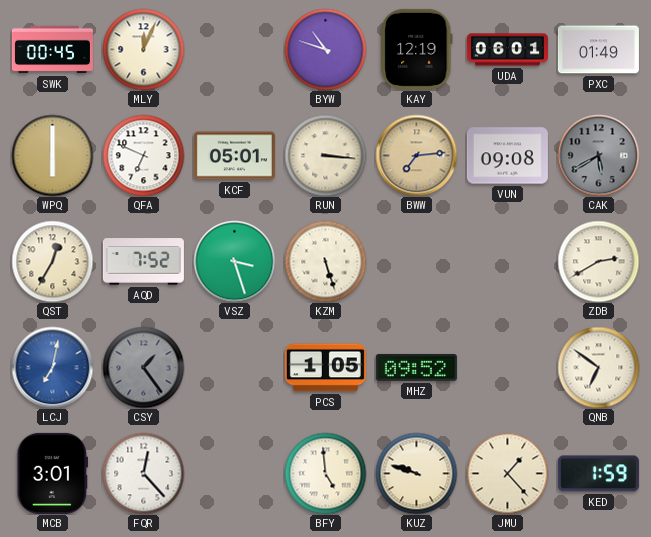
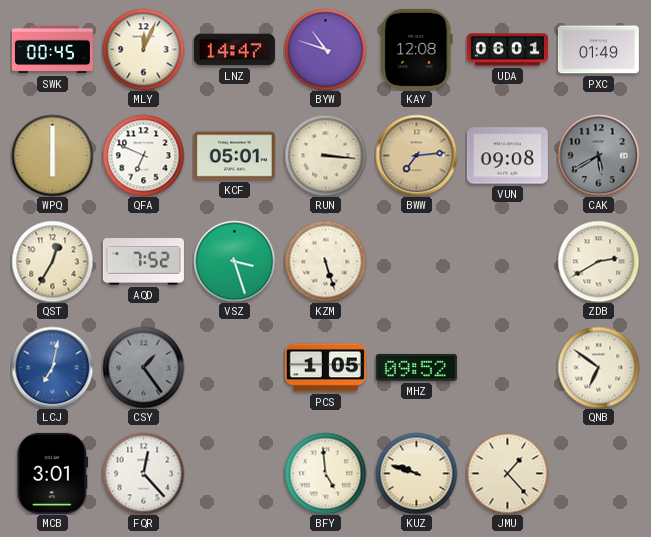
LNZ: none -> 14:47 (234, 50)
KAY: 12:19 -> 12:08 (417, 49)
KED: 1:59 -> none (598, 474)
